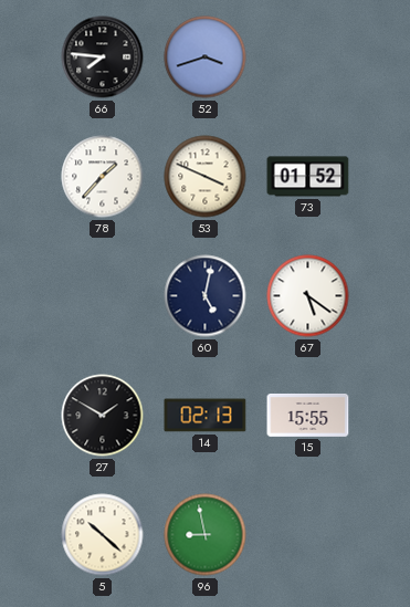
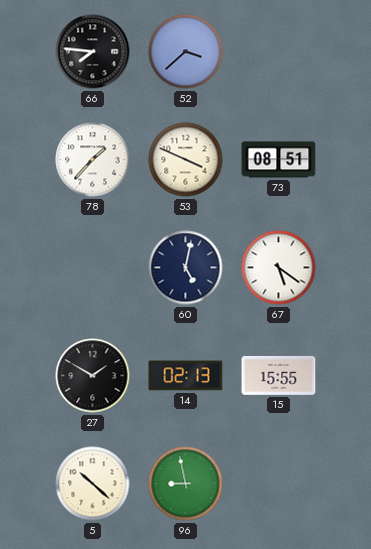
52: 3:42 -> 3:38 (186, 52)
73: 01:52 -> 08:51 (279, 160)
